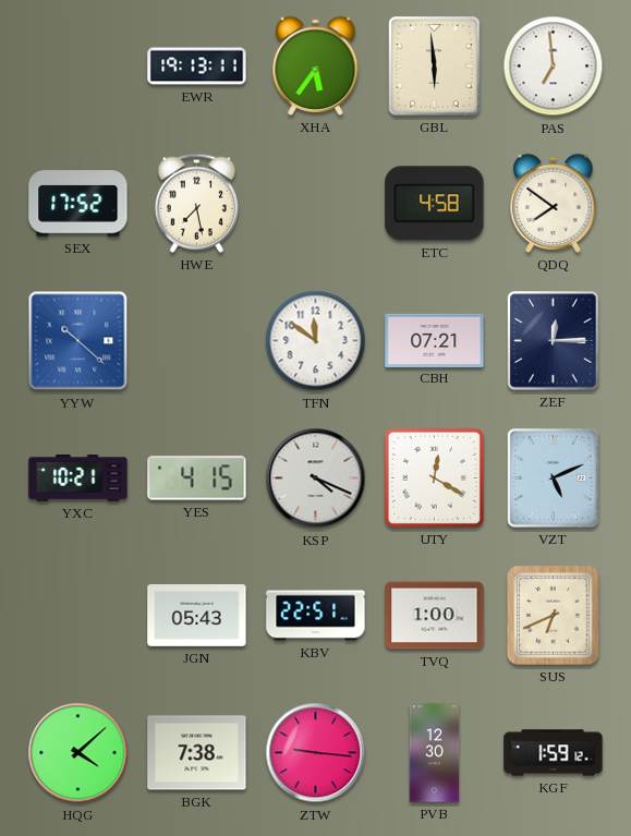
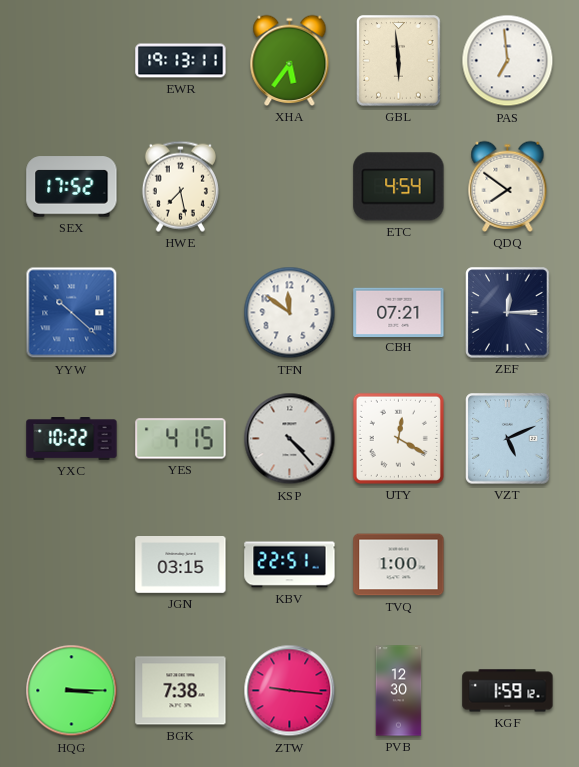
ETC: 4:58 -> 4:54 (399, 187)
YXC: 10:21 -> 10:22 (72, 439)
KSP: 4:19 -> 4:23 (290, 439)
JGN: 05:43 -> 03:15 (181, 565)
SUS: 6:41 -> none (554, 616)
HQG: 4:08 -> 3:15 (72, 691)
